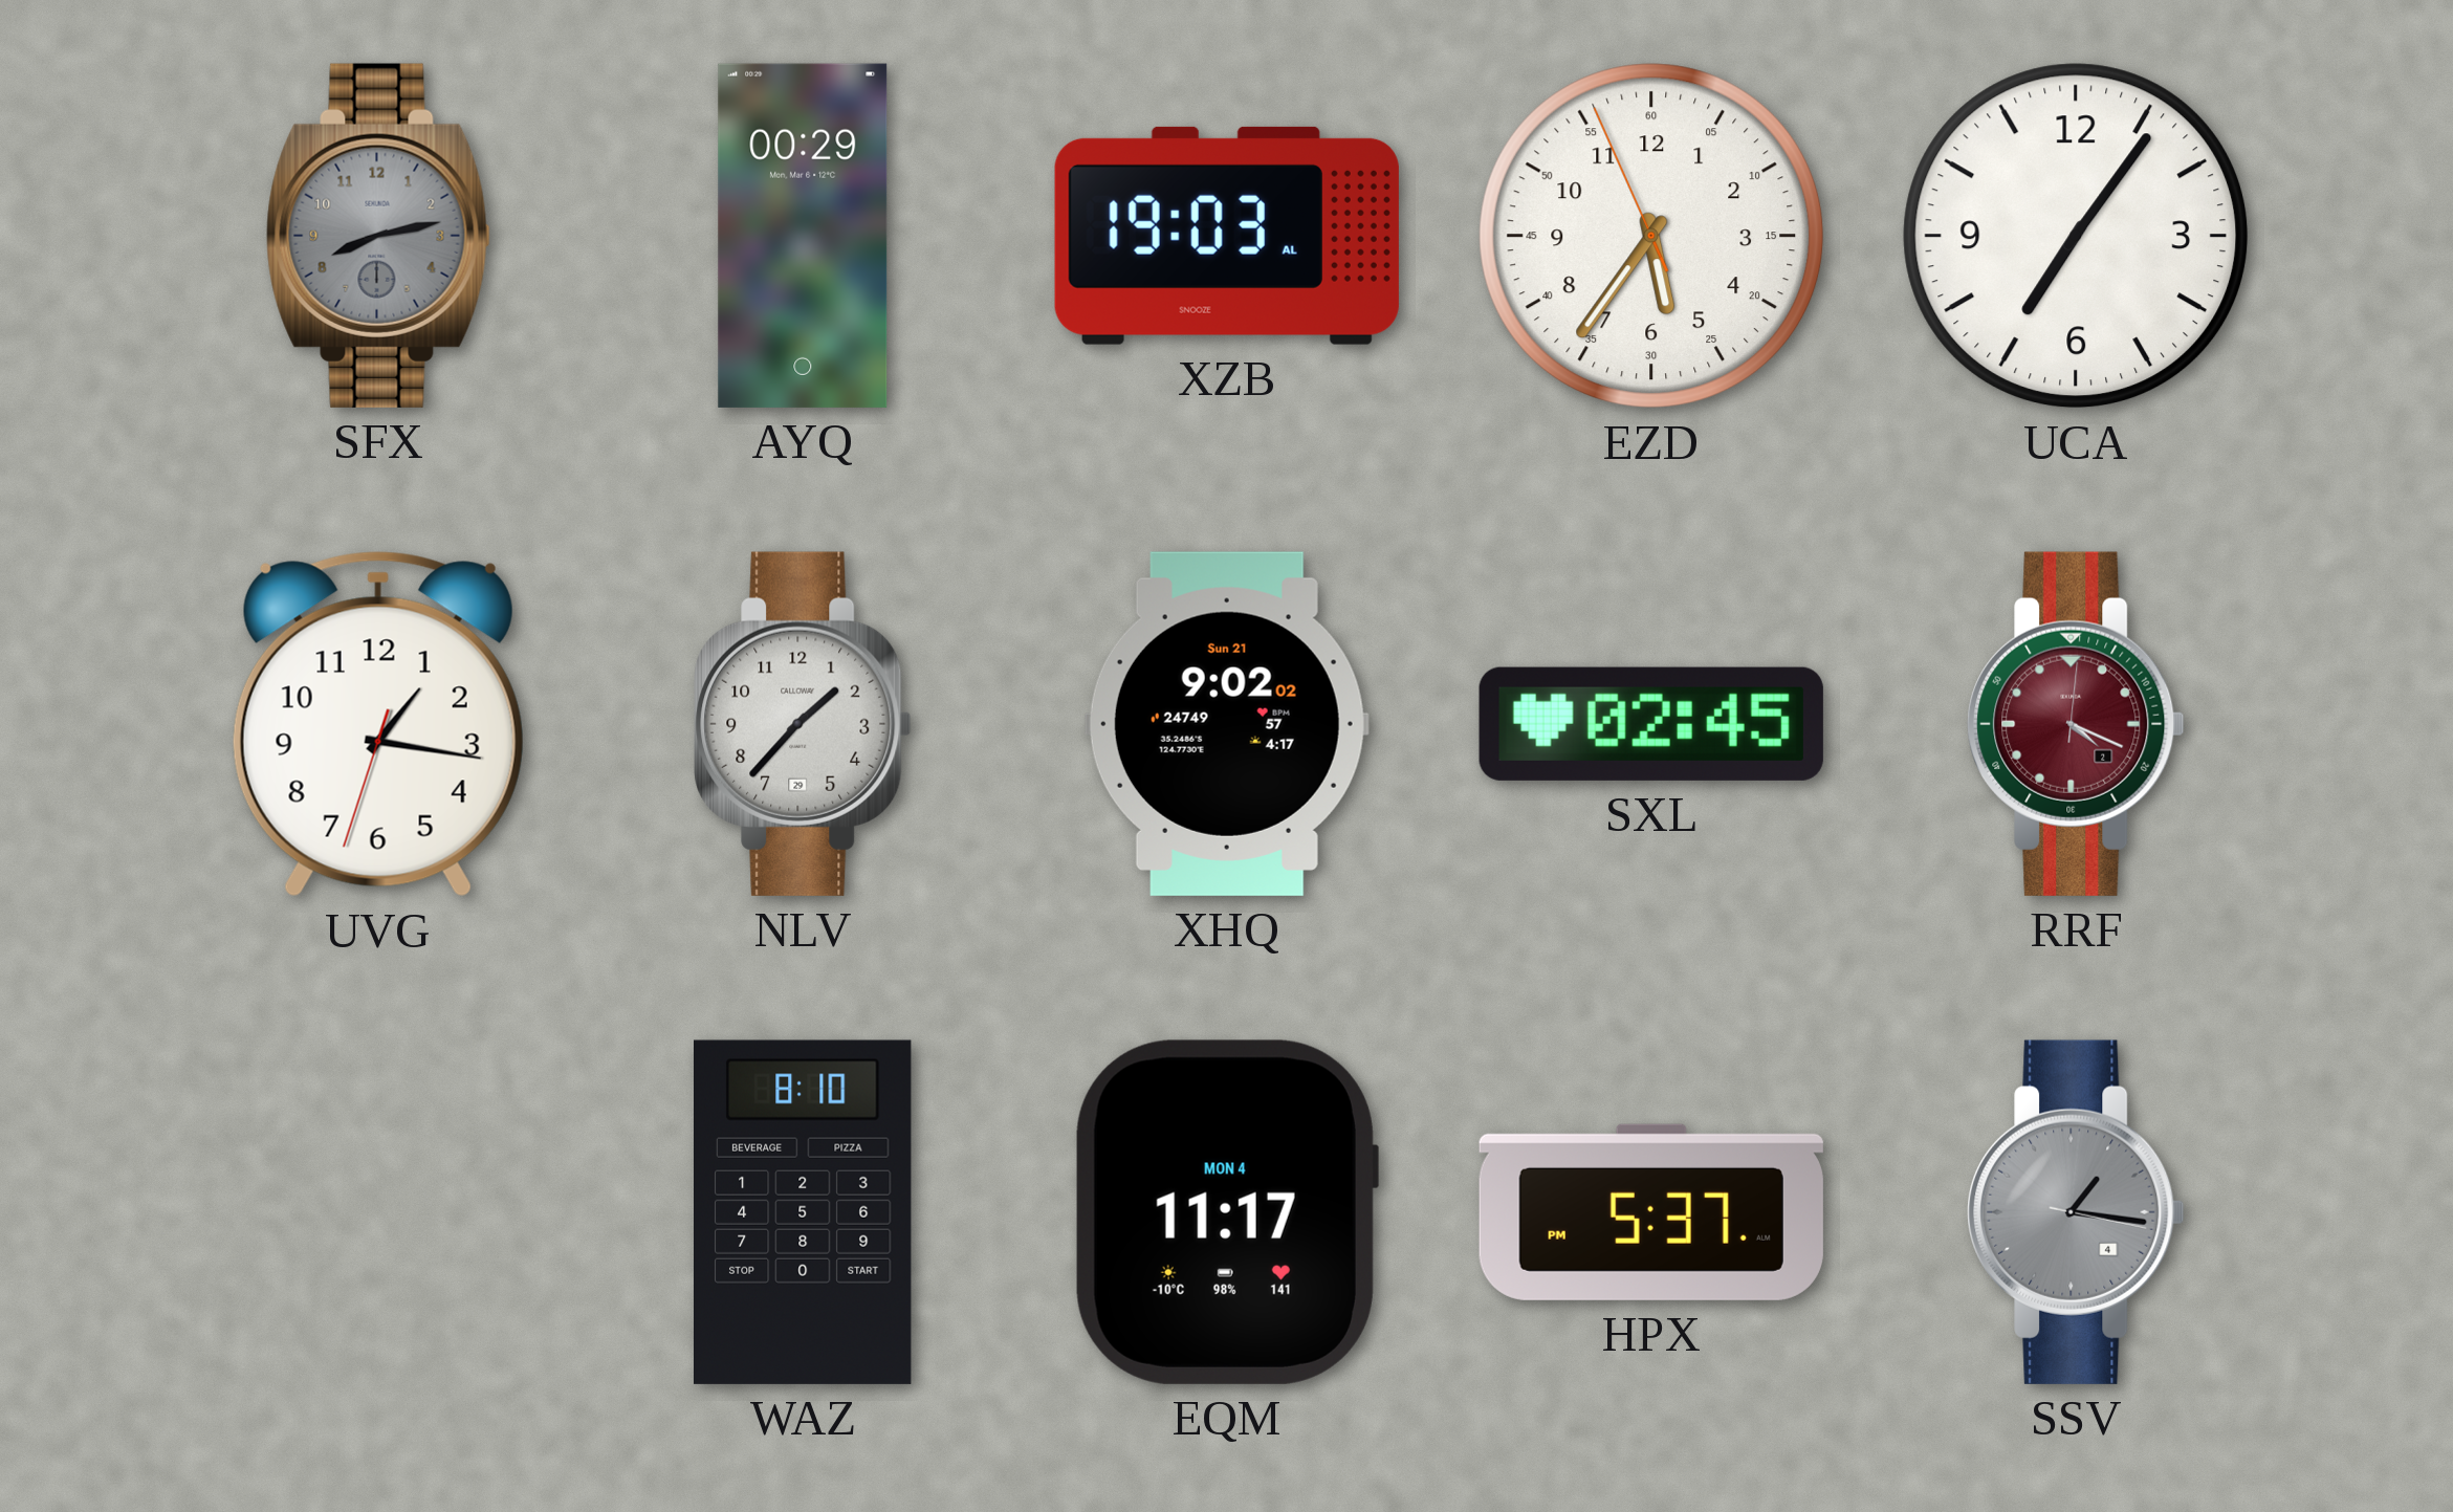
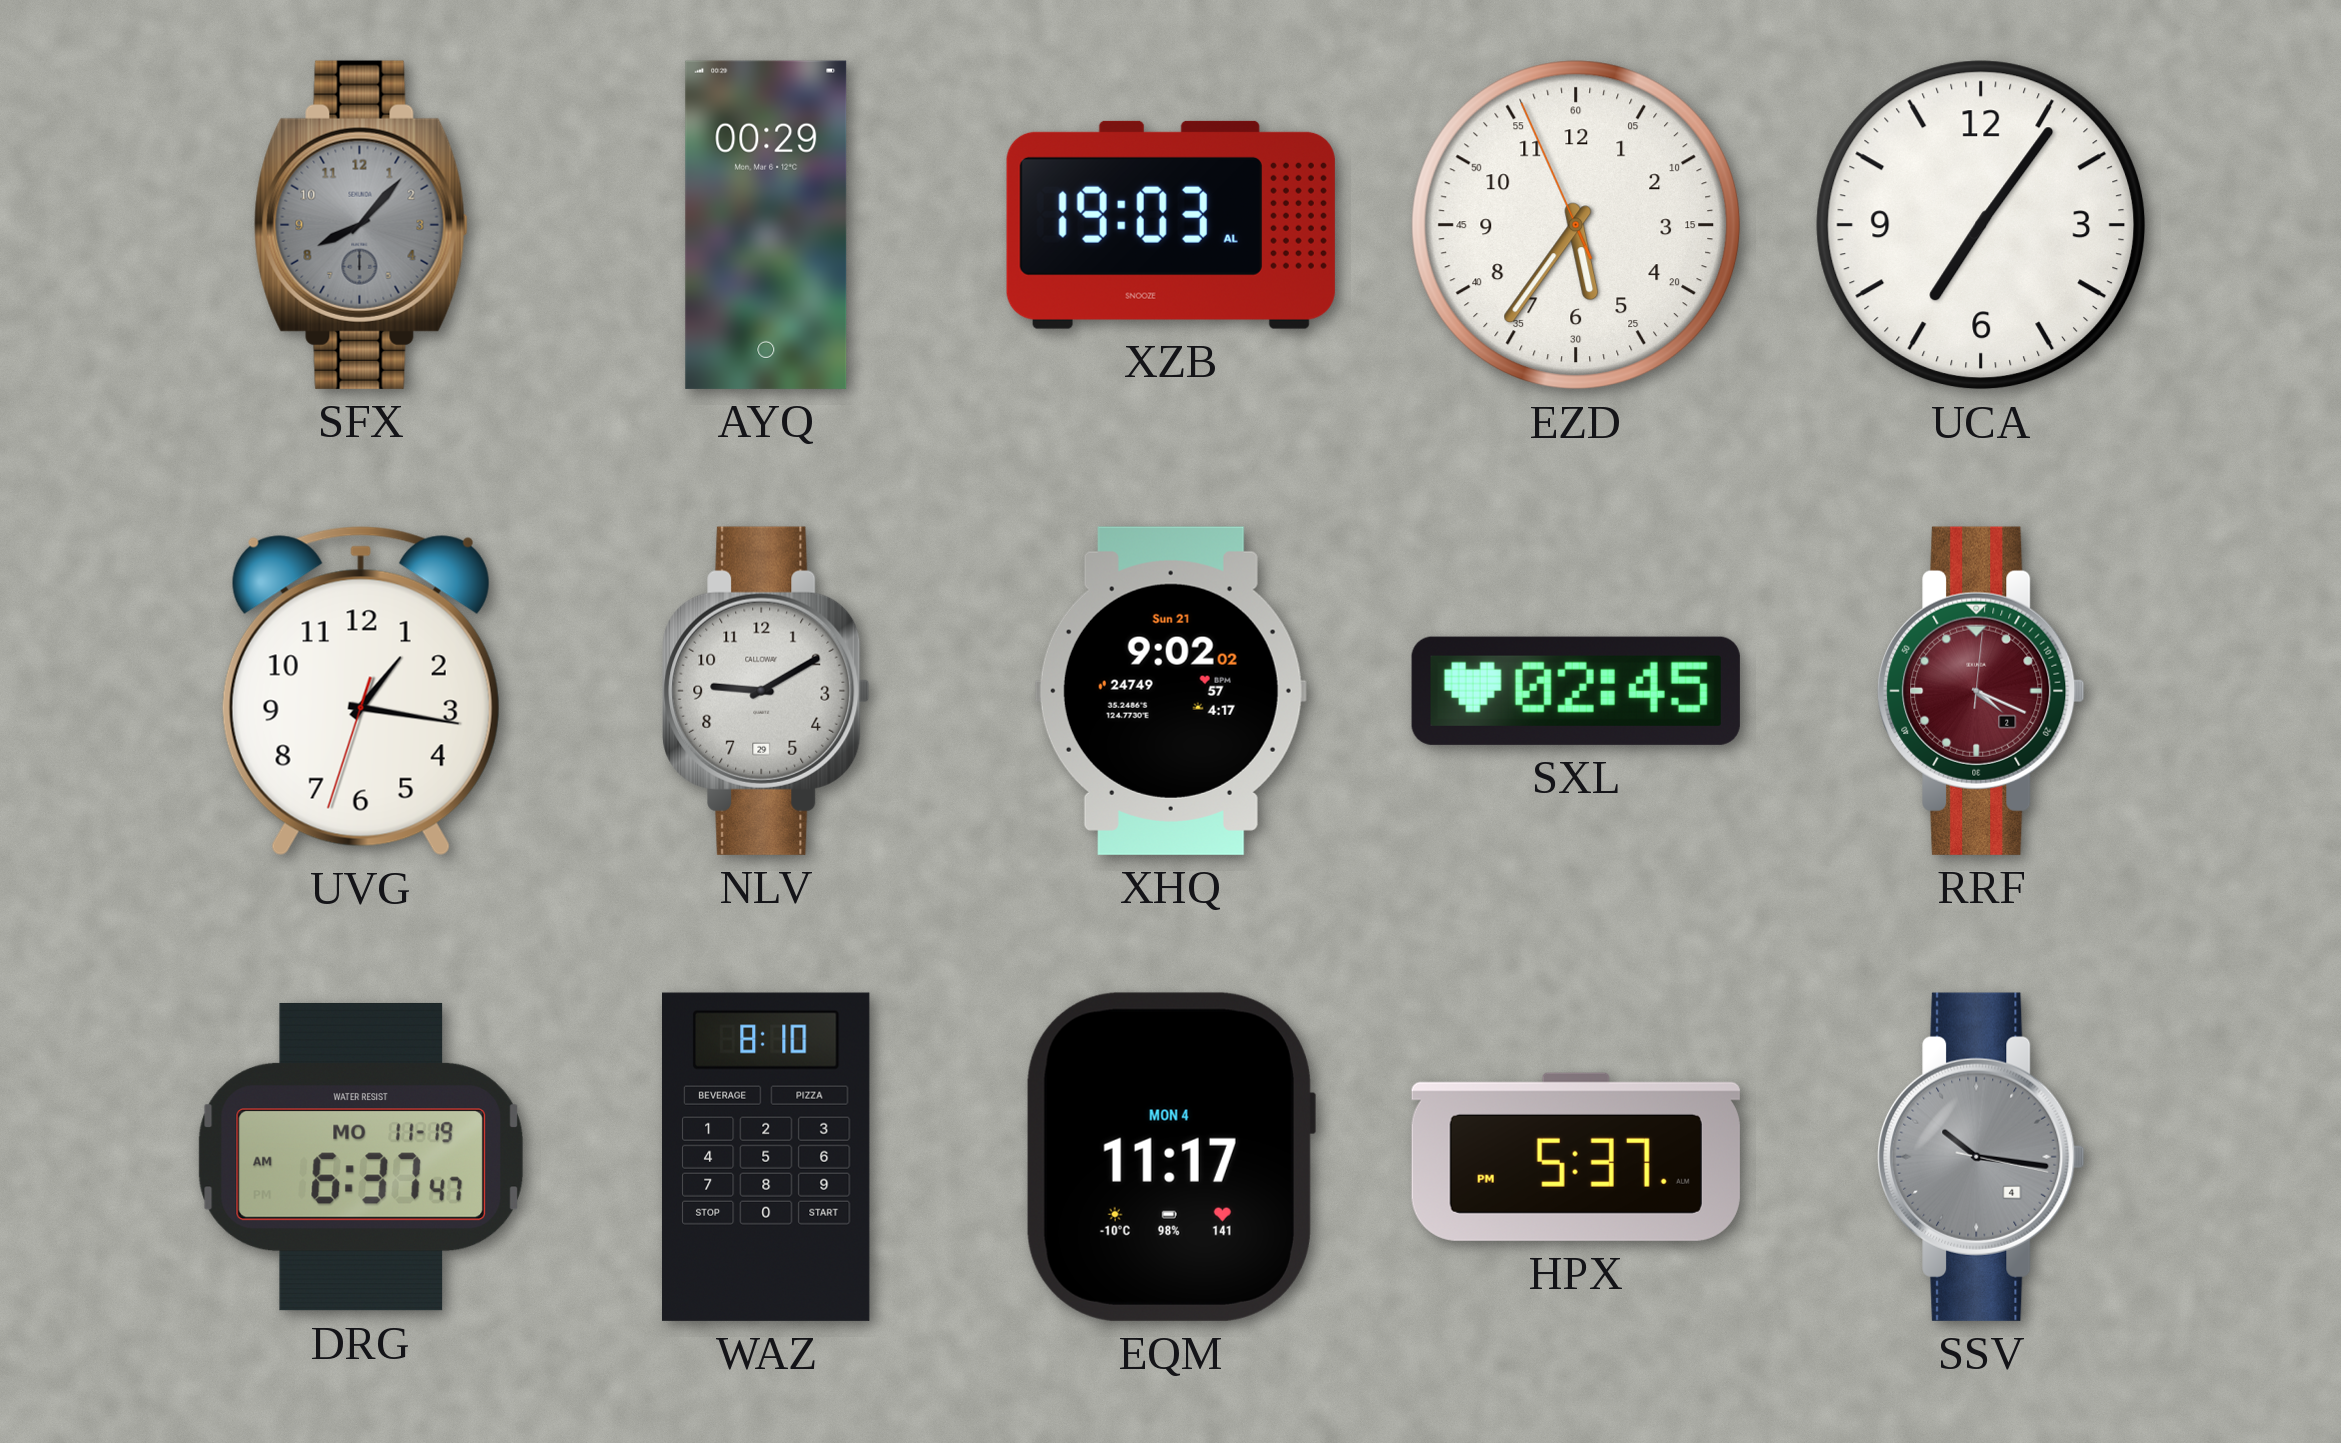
SFX: 8:13 -> 8:07 (361, 225)
NLV: 1:37 -> 9:10 (766, 691)
DRG: none -> 6:37 (361, 1157)
SSV: 1:16 -> 10:16 (1981, 1157)
